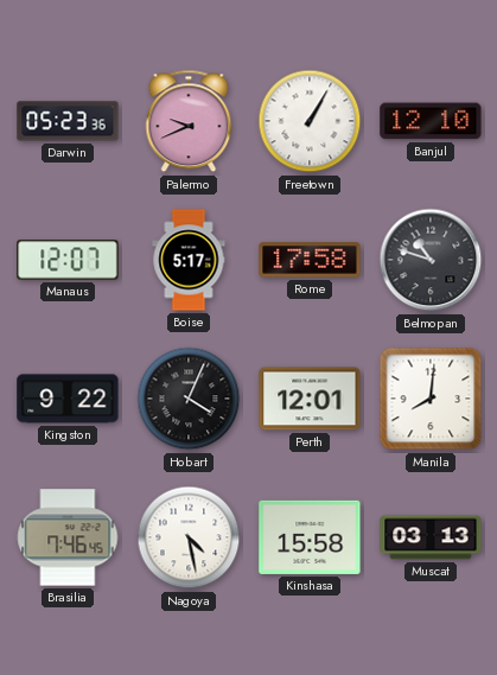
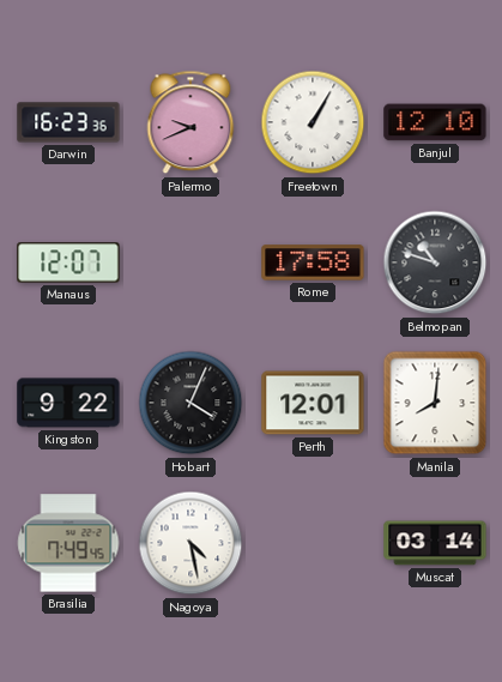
Darwin: 05:23 -> 16:23 (68, 122)
Boise: 5:17 -> none (189, 260)
Brasilia: 7:46 -> 7:49 (68, 543)
Kinshasa: 15:58 -> none (310, 537)
Muscat: 03:13 -> 03:14 (435, 543)
